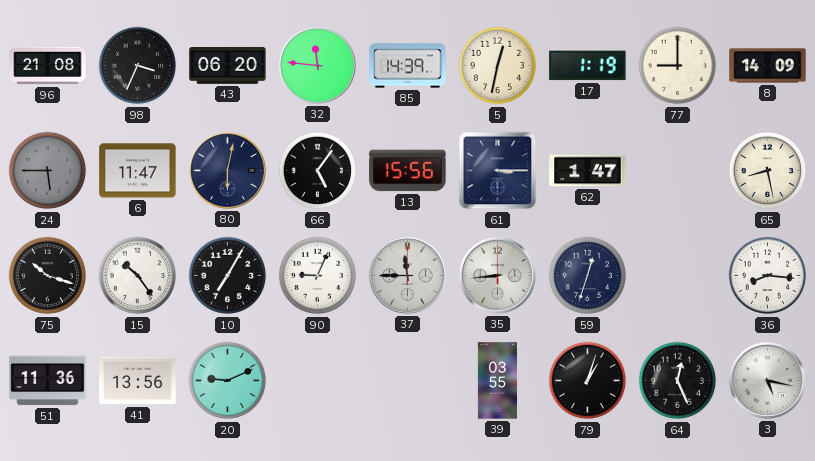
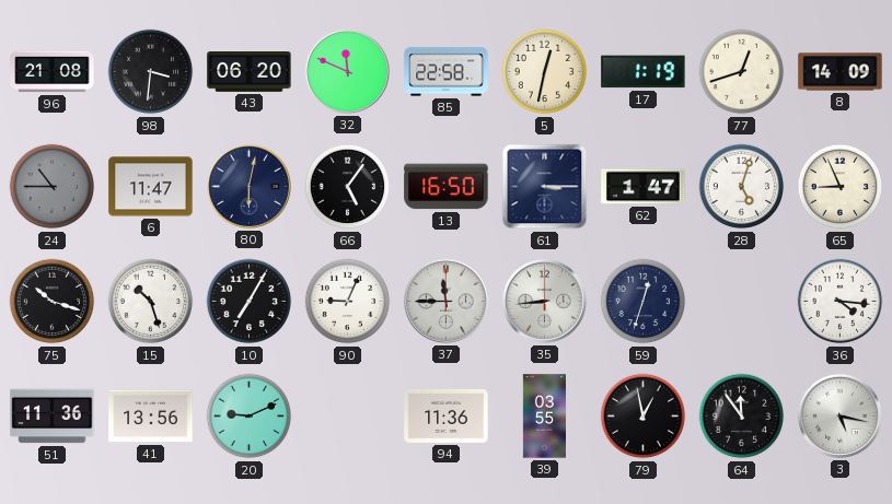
98: 3:34 -> 3:31 (151, 72)
32: 11:46 -> 11:49 (347, 71)
85: 14:39 -> 22:58 (447, 72)
77: 9:00 -> 12:42 (742, 72)
24: 5:45 -> 10:45 (53, 187)
13: 15:56 -> 16:50 (447, 187)
28: none -> 5:03 (742, 187)
65: 8:28 -> 8:56 (841, 187)
15: 10:24 -> 10:27 (151, 302)
36: 8:16 -> 4:16 (841, 302)
94: none -> 11:36 (447, 417)
79: 1:03 -> 12:58 (644, 417)
64: 12:26 -> 11:54 (742, 417)
